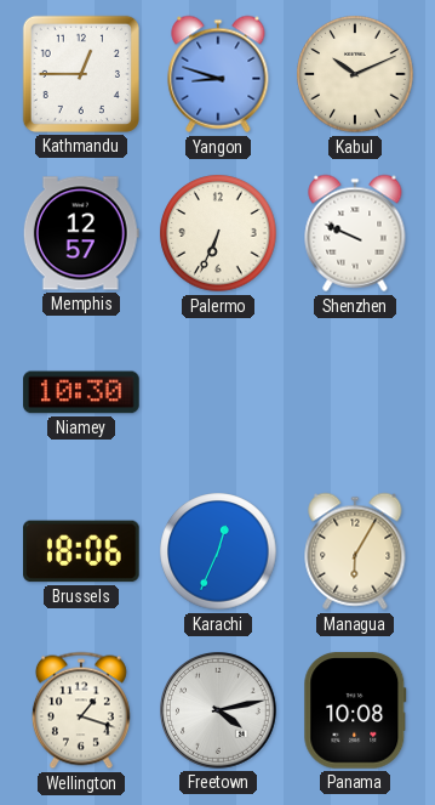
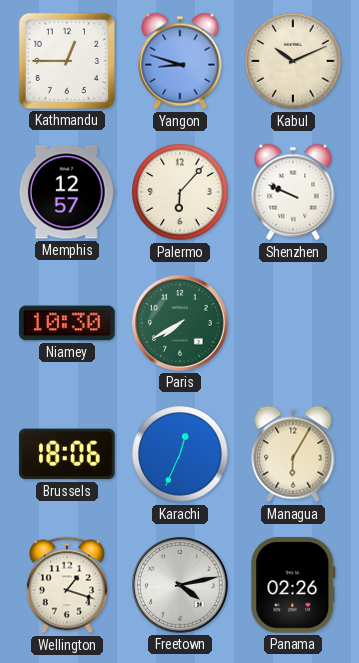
Palermo: 6:34 -> 6:07 (180, 192)
Paris: none -> 7:40 (181, 324)
Panama: 10:08 -> 02:26 (293, 585)
